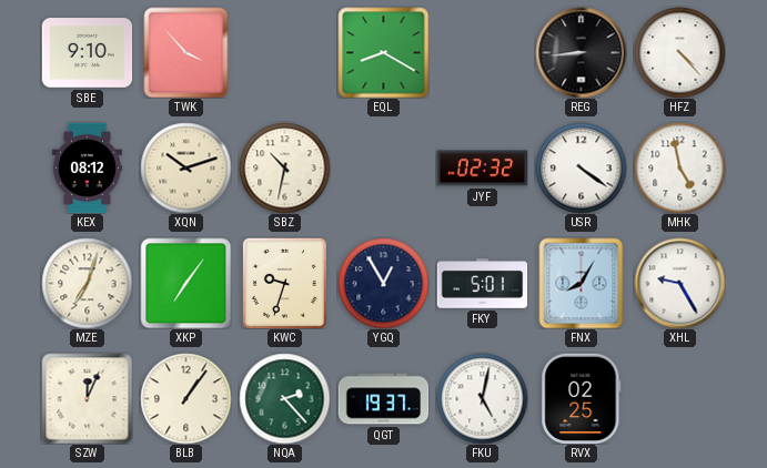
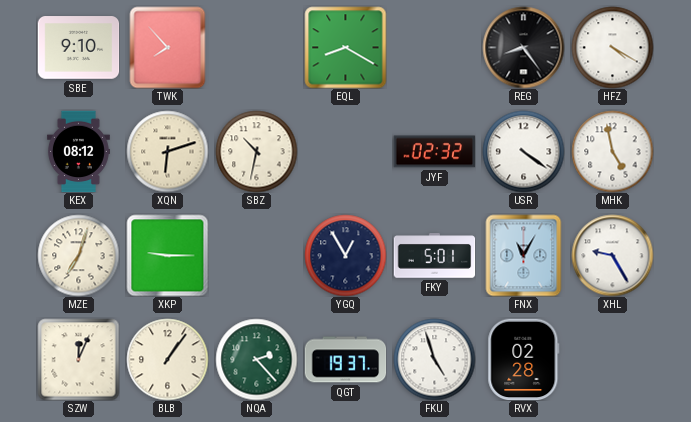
TWK: 3:53 -> 7:53 (168, 47)
REG: 8:44 -> 8:24 (523, 47)
HFZ: 4:23 -> 4:20 (612, 47)
XQN: 10:12 -> 6:12 (167, 151)
XKP: 7:06 -> 9:15 (167, 255)
KWC: 9:33 -> none (284, 283)
FNX: 8:05 -> 11:05 (524, 255)
FKU: 5:02 -> 4:57 (434, 359)
RVX: 02:25 -> 02:28 (524, 359)
